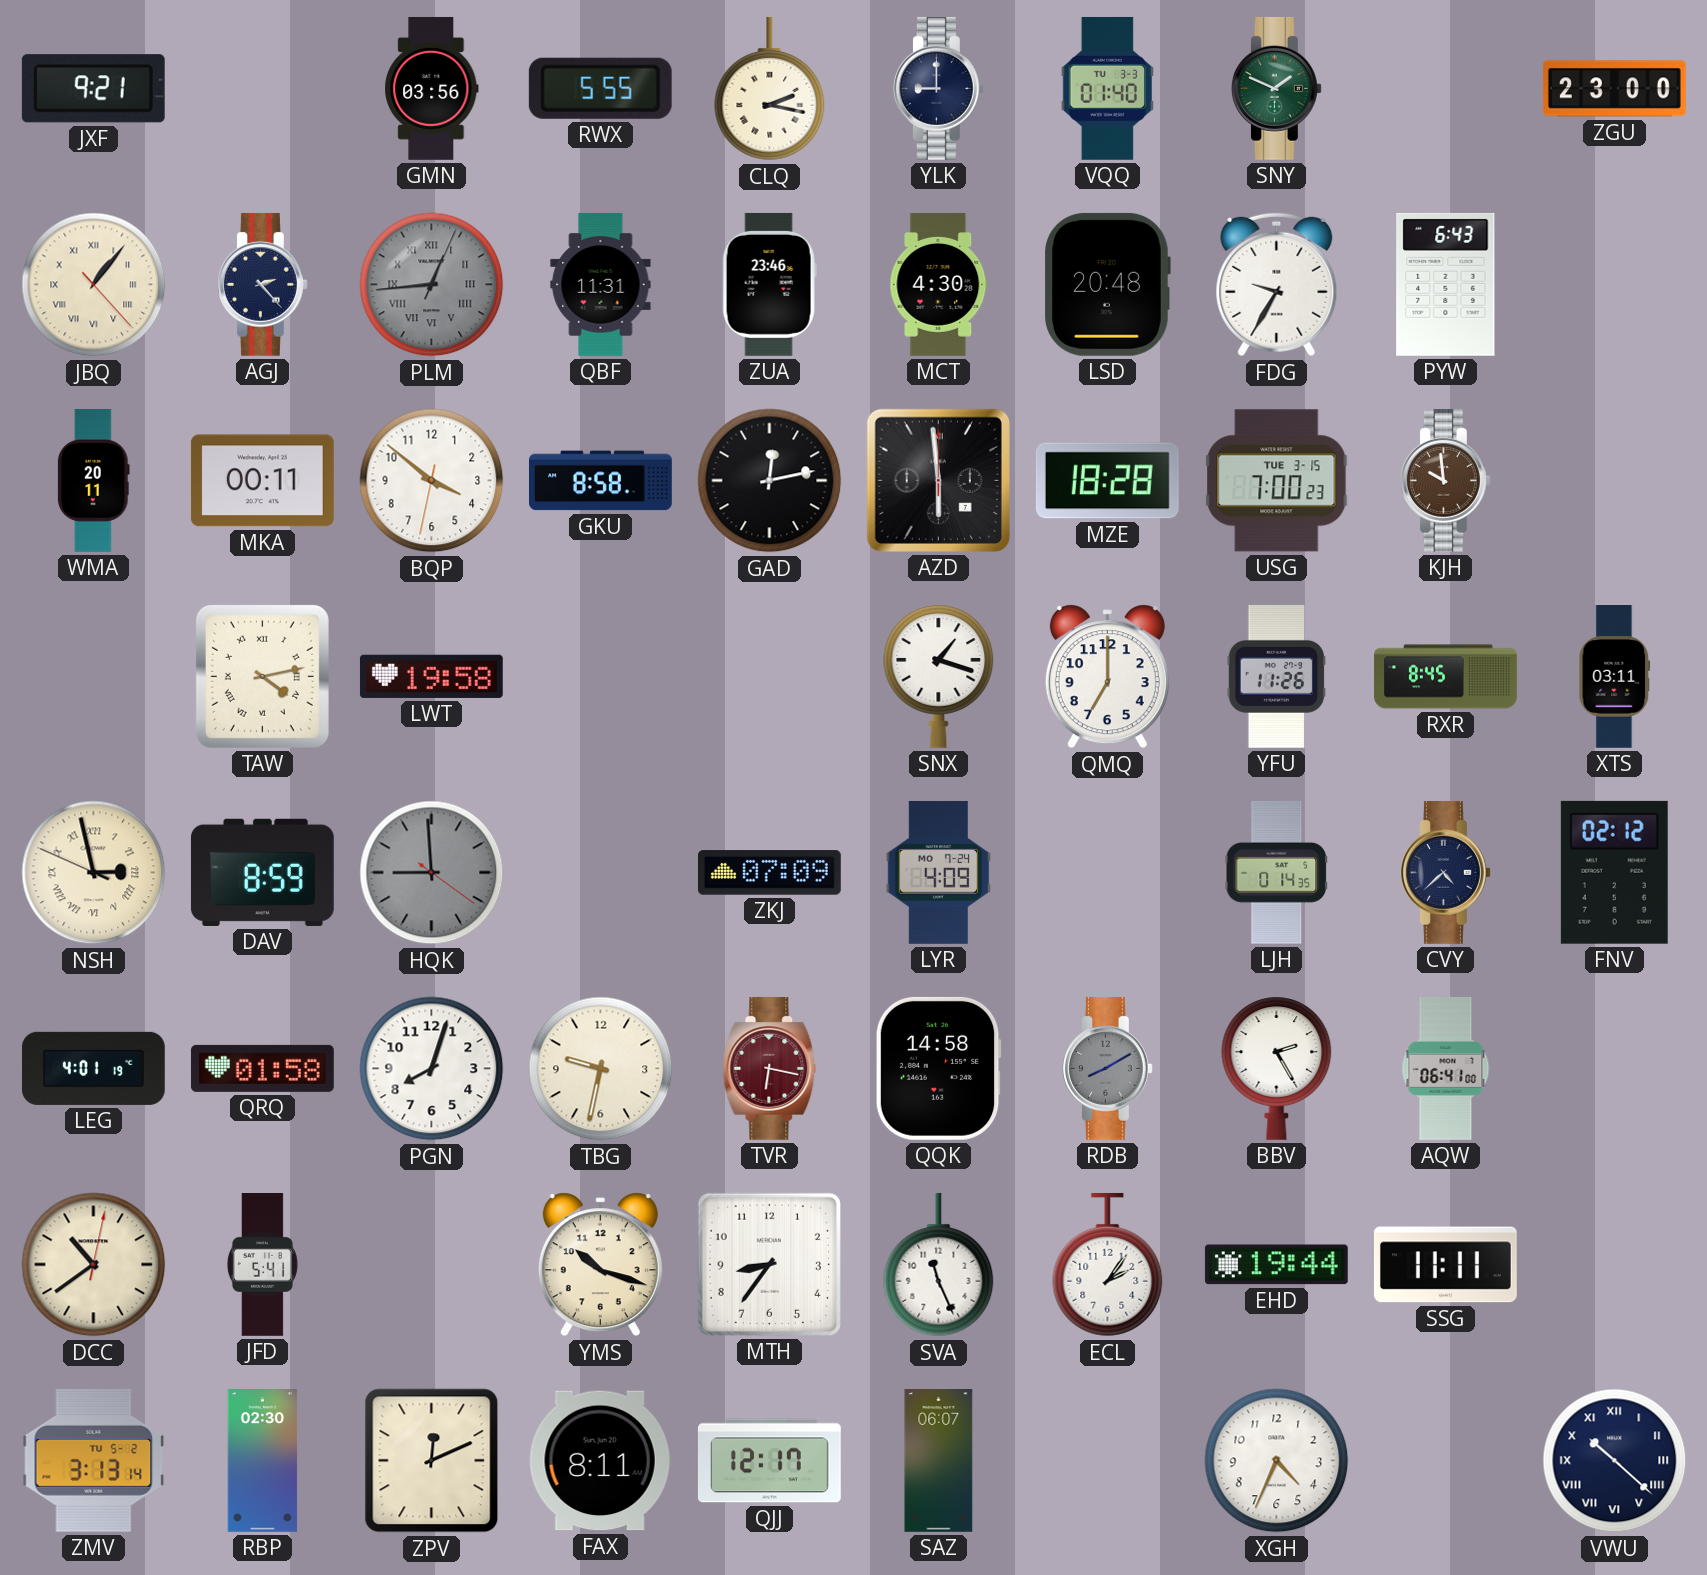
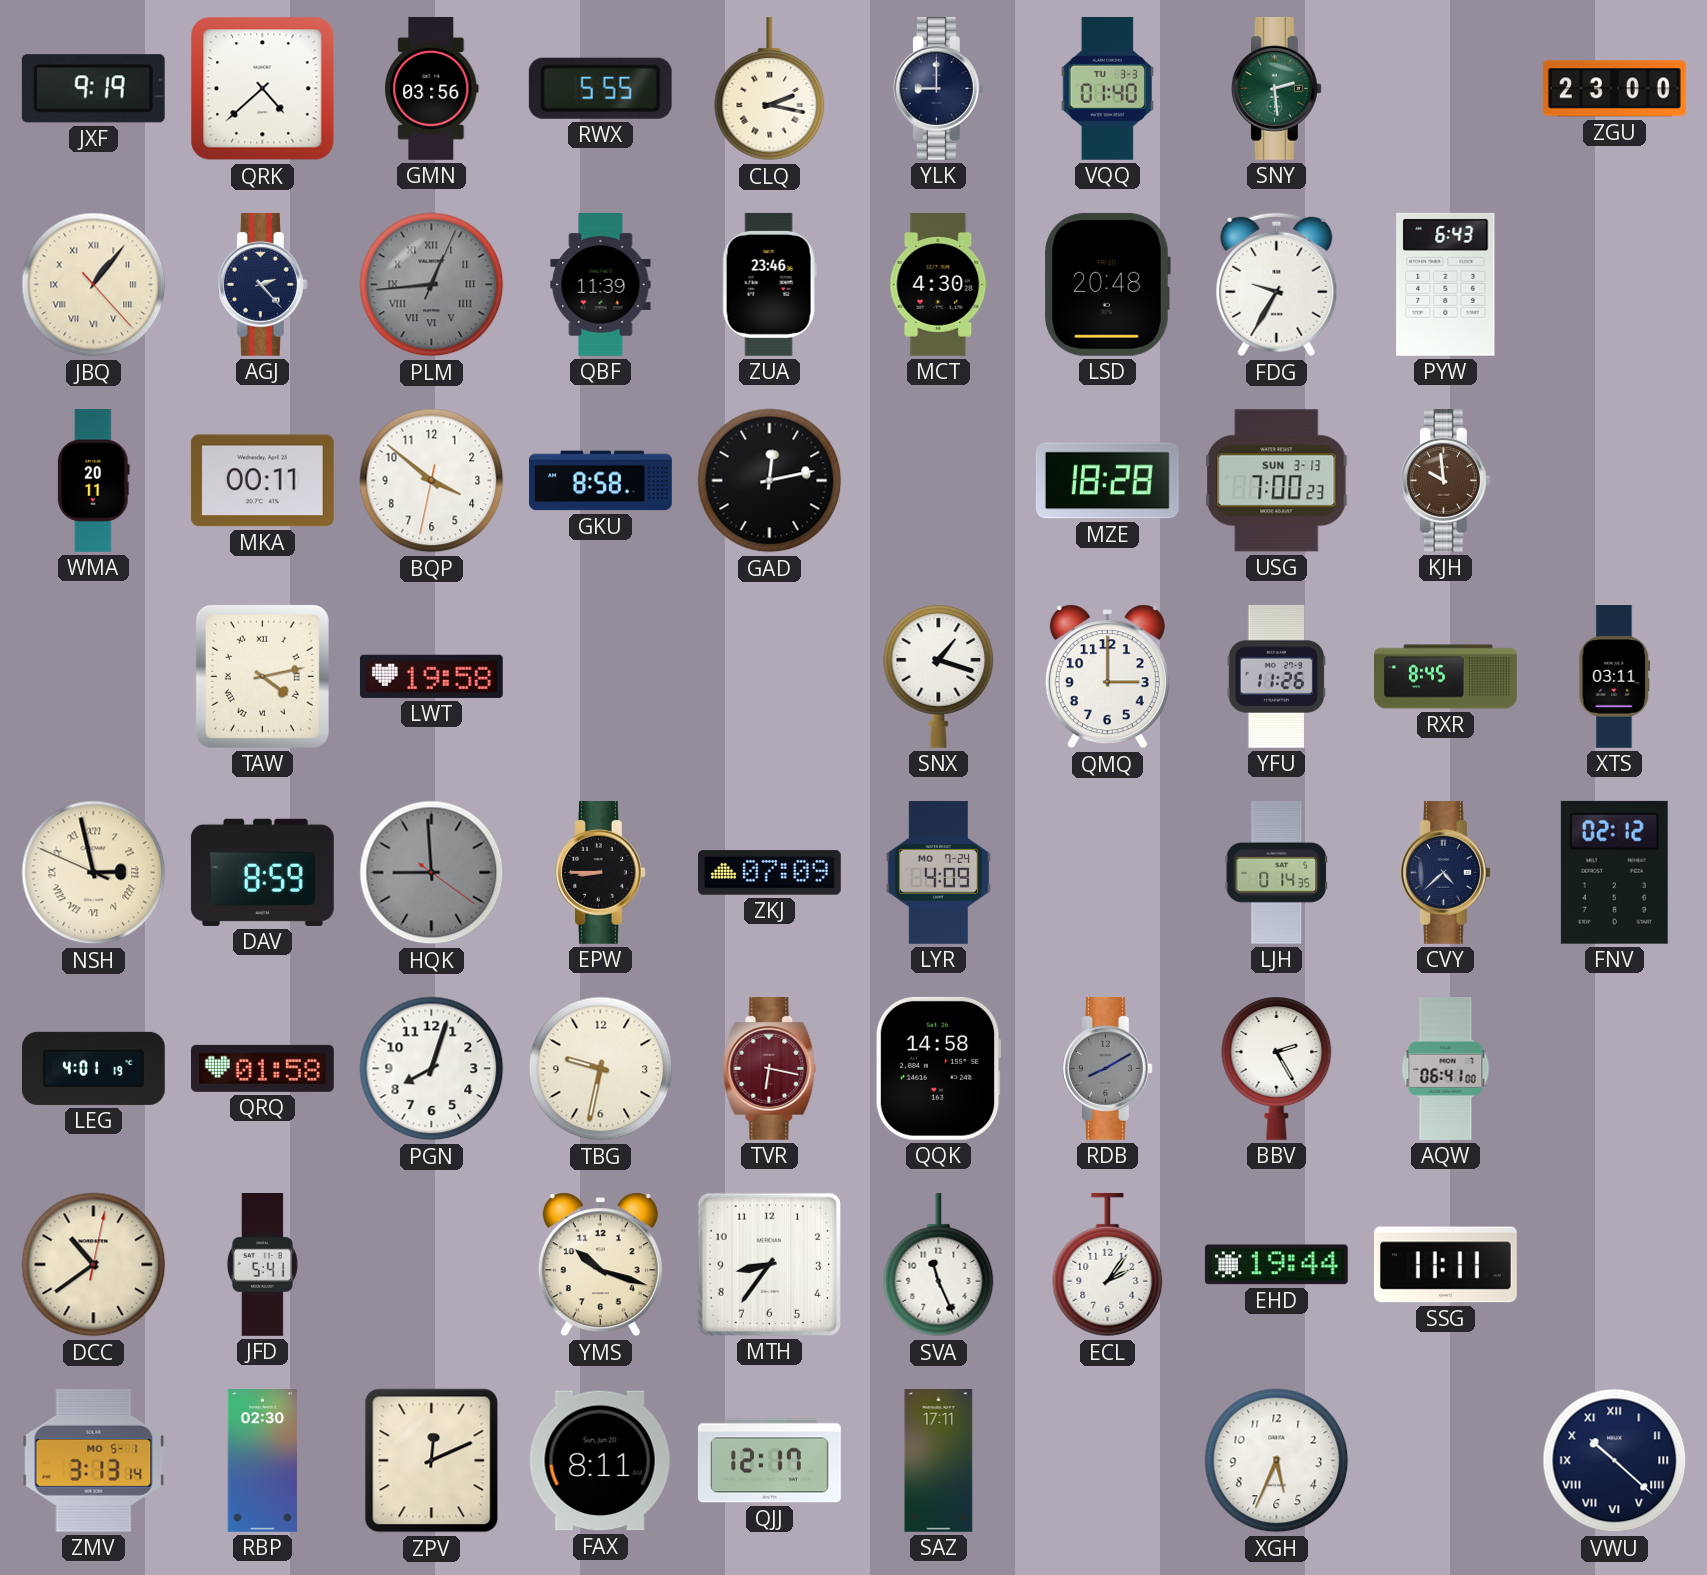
JXF: 9:21 -> 9:19 (93, 89)
QRK: none -> 4:38 (263, 89)
SNY: 1:49 -> 2:29 (1276, 88)
QBF: 11:31 -> 11:39 (601, 284)
AZD: 5:59 -> none (938, 480)
USG date: TUE 3-15 -> SUN 3-13 (1277, 481)
QMQ: 7:00 -> 3:00 (1107, 677)
EPW: none -> 8:45 (600, 872)
ZMV date: TU 5-2 -> MO 5-1 (94, 1460)
SAZ: 06:07 -> 17:11 (939, 1461)
XGH: 4:34 -> 5:34 (1277, 1461)
